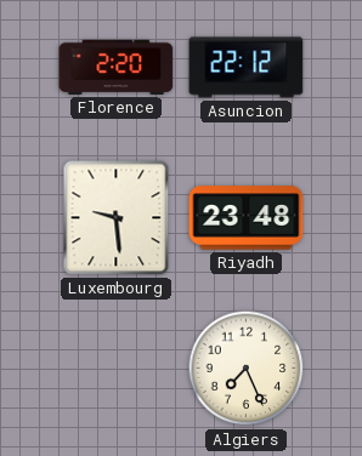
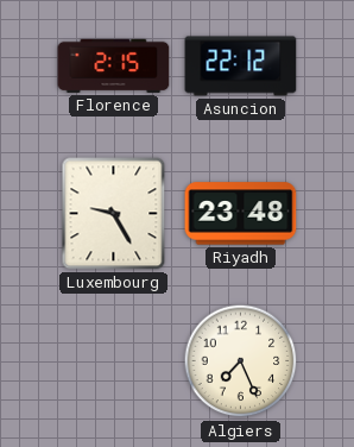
Florence: 2:20 -> 2:15 (114, 65)
Luxembourg: 9:29 -> 9:25 (114, 214)
